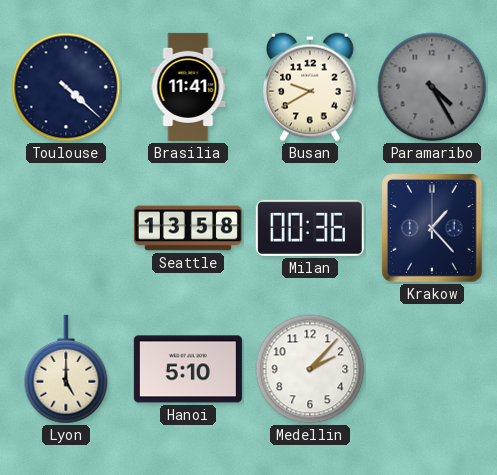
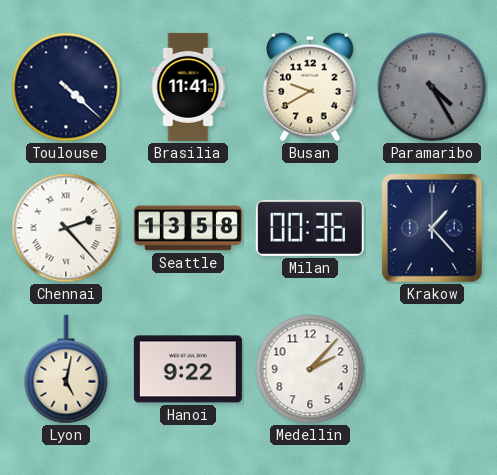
Chennai: none -> 2:23 (66, 228)
Lyon: 5:00 -> 5:02 (66, 369)
Hanoi: 5:10 -> 9:22 (188, 369)
